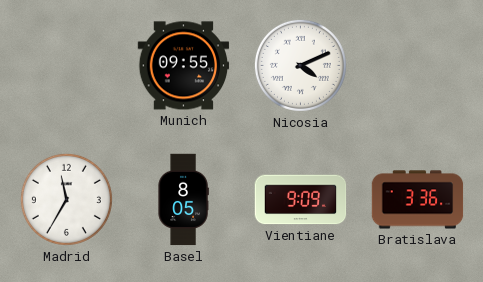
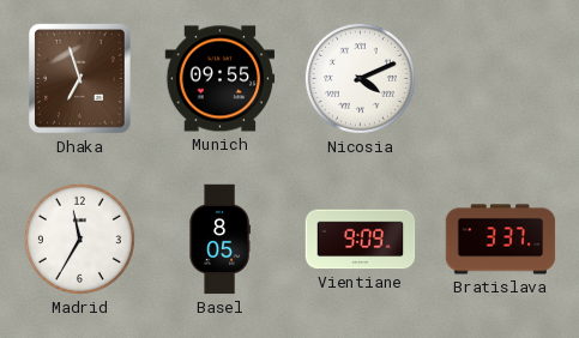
Dhaka: none -> 6:57 (80, 79)
Bratislava: 3:36 -> 3:37 (501, 240)
